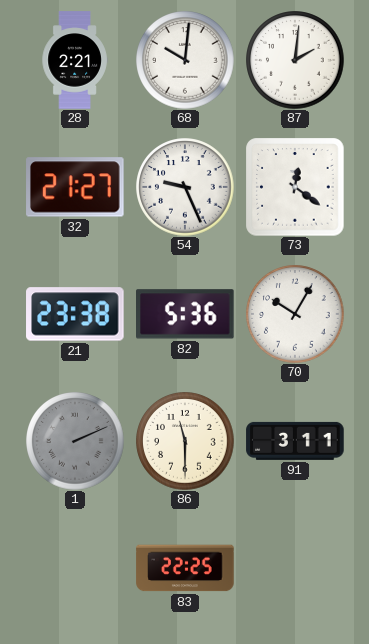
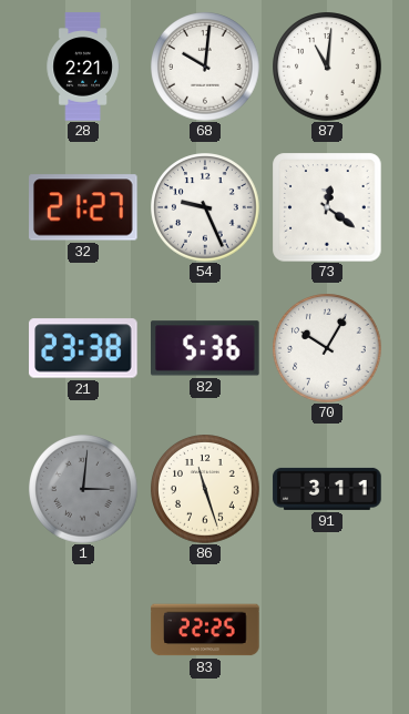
87: 2:01 -> 11:01 (327, 67)
1: 2:11 -> 3:01 (83, 489)
86: 11:30 -> 11:27 (205, 489)
